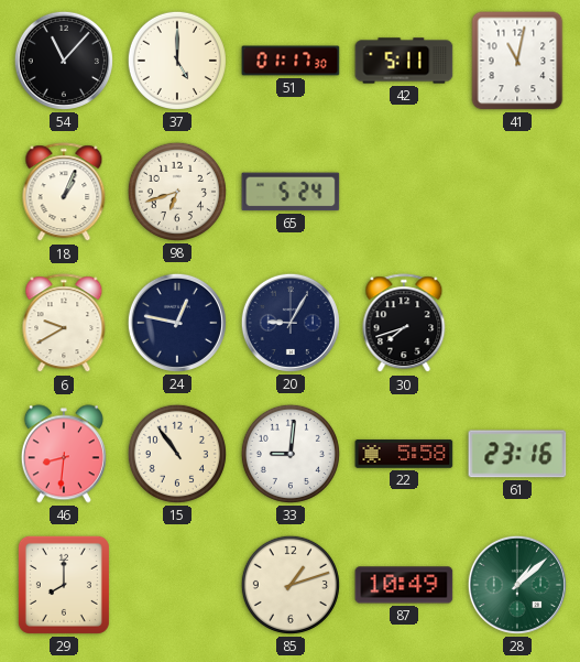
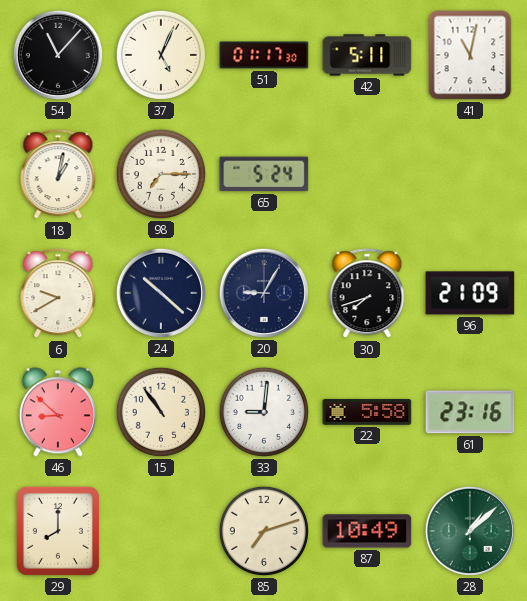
37: 5:00 -> 5:04 (161, 55)
18: 1:04 -> 1:02 (58, 175)
98: 6:42 -> 7:15 (161, 174)
24: 12:47 -> 10:22 (161, 293)
96: none -> 21:09 (470, 293)
46: 8:31 -> 8:52 (58, 412)
85: 1:12 -> 7:12 (264, 531)
